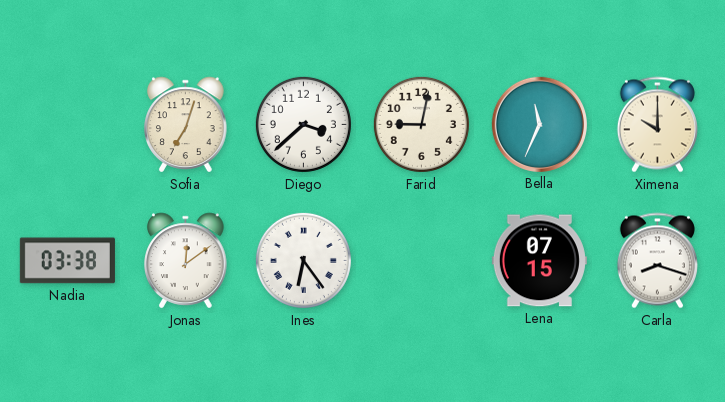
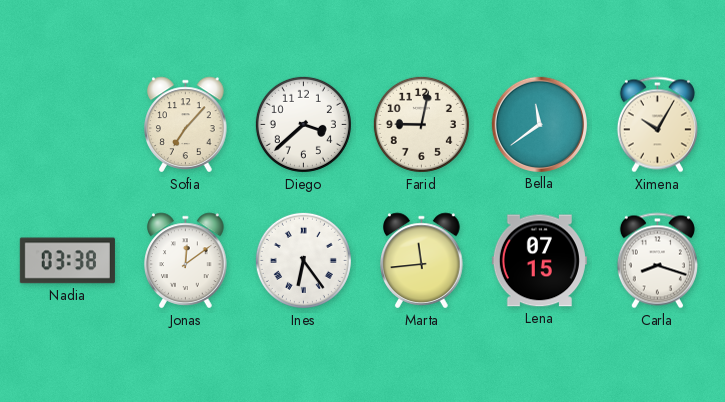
Sofia: 7:03 -> 7:07 (186, 125)
Bella: 11:34 -> 11:39 (539, 124)
Ximena: 10:00 -> 10:05 (657, 125)
Marta: none -> 11:44 (422, 261)
